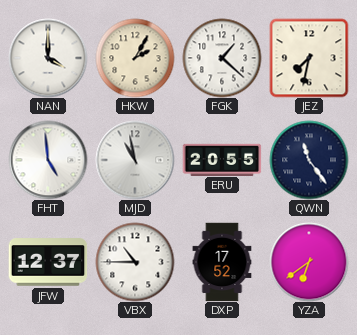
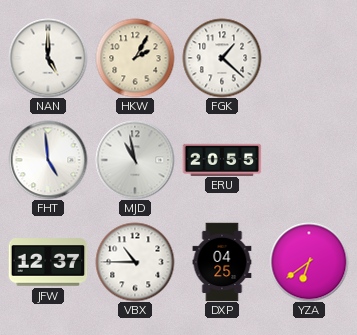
NAN: 4:00 -> 5:00 (48, 58)
JEZ: 7:32 -> none (309, 58)
QWN: 11:24 -> none (309, 160)
DXP: 17:52 -> 04:25 (222, 262)
